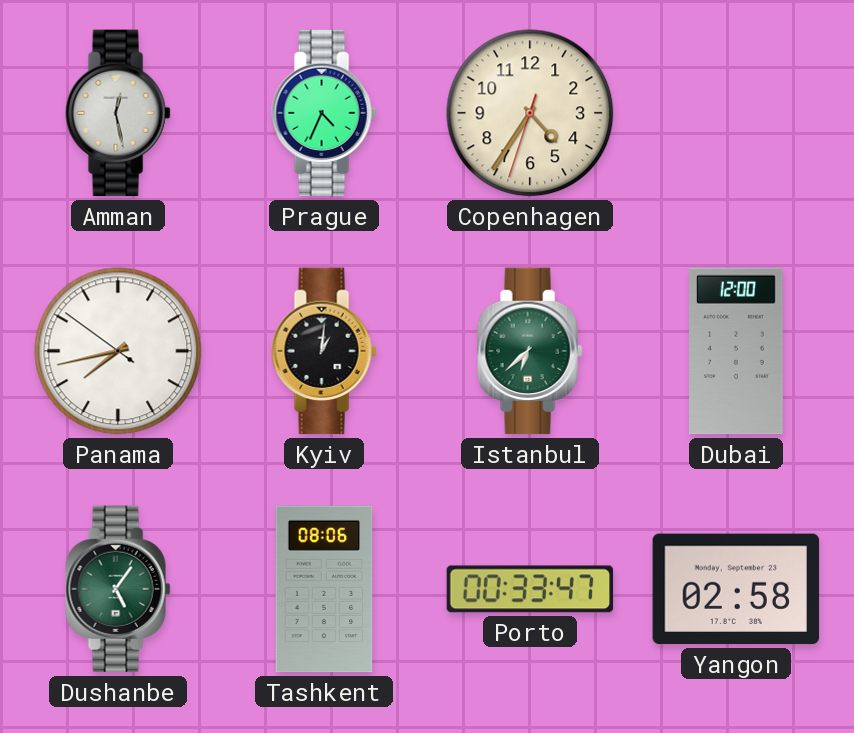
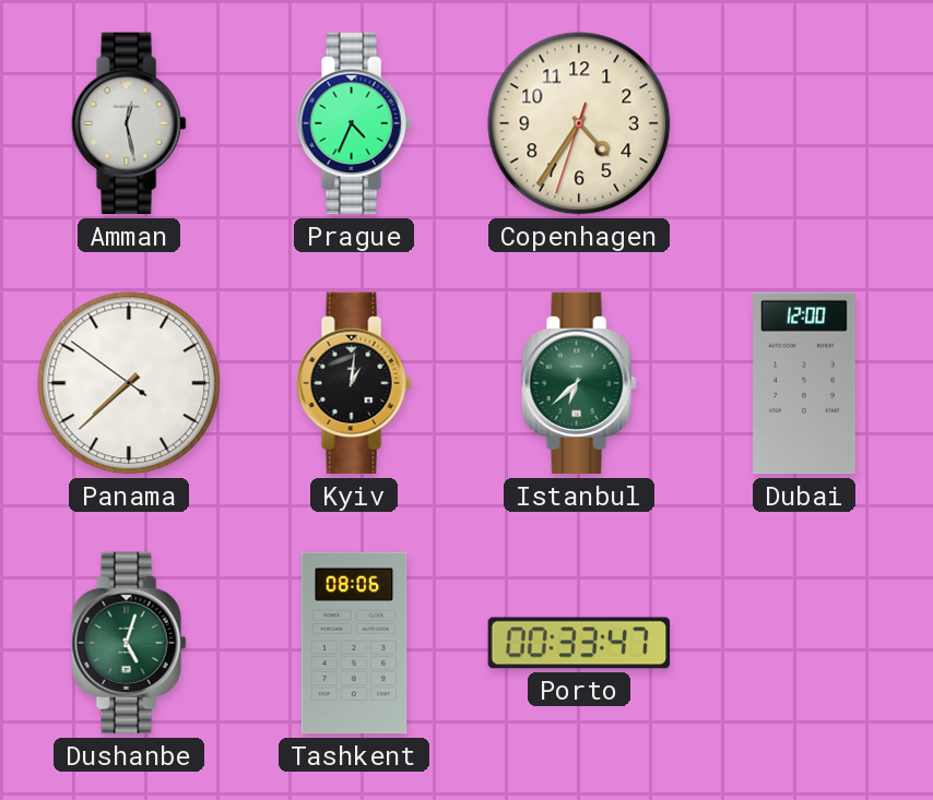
Panama: 7:42 -> 7:37 (129, 383)
Dushanbe: 5:06 -> 5:03 (129, 643)
Yangon: 02:58 -> none (736, 589)
